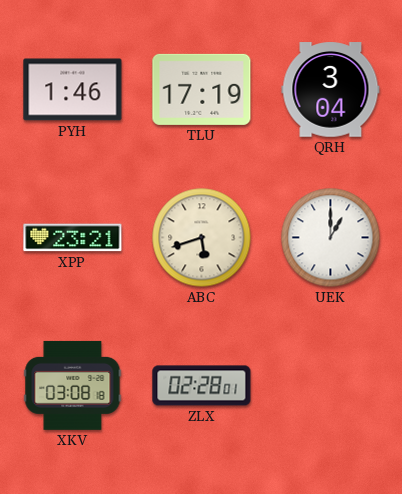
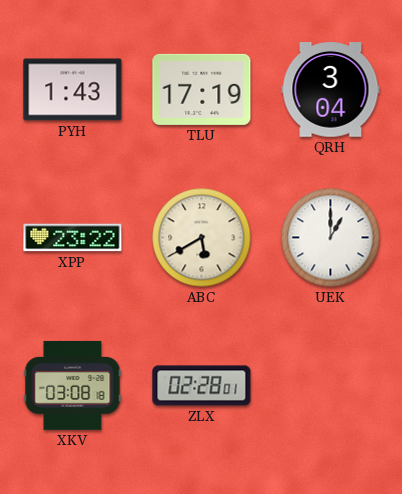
PYH: 1:46 -> 1:43 (73, 90)
XPP: 23:21 -> 23:22 (73, 238)
ABC: 5:42 -> 5:40 (202, 238)
